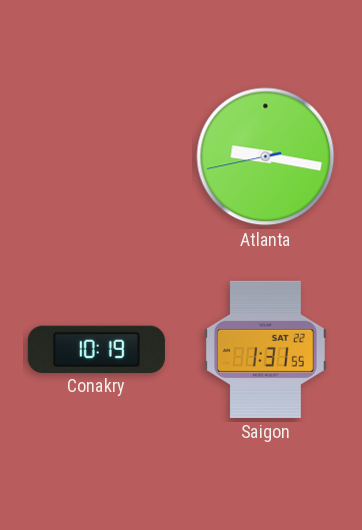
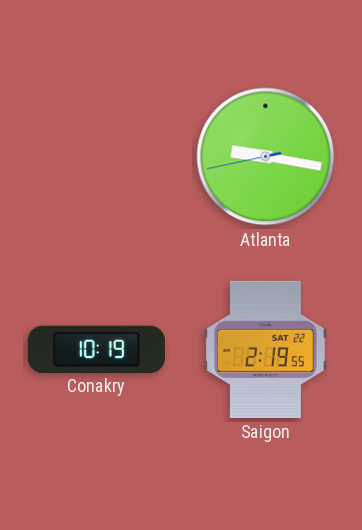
Saigon: 1:31 -> 2:19 (265, 349)
